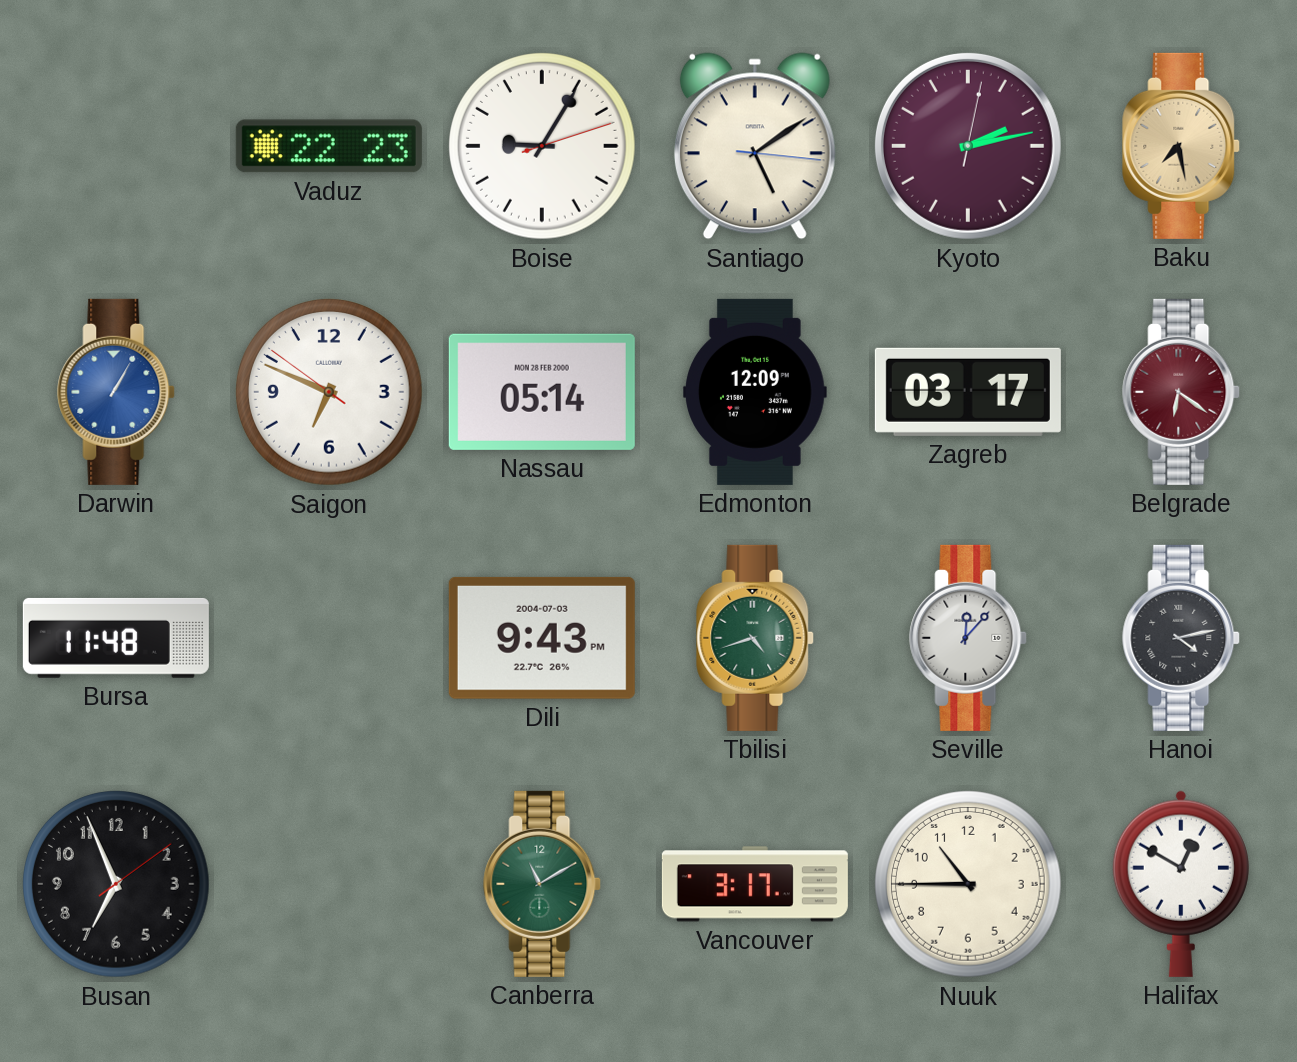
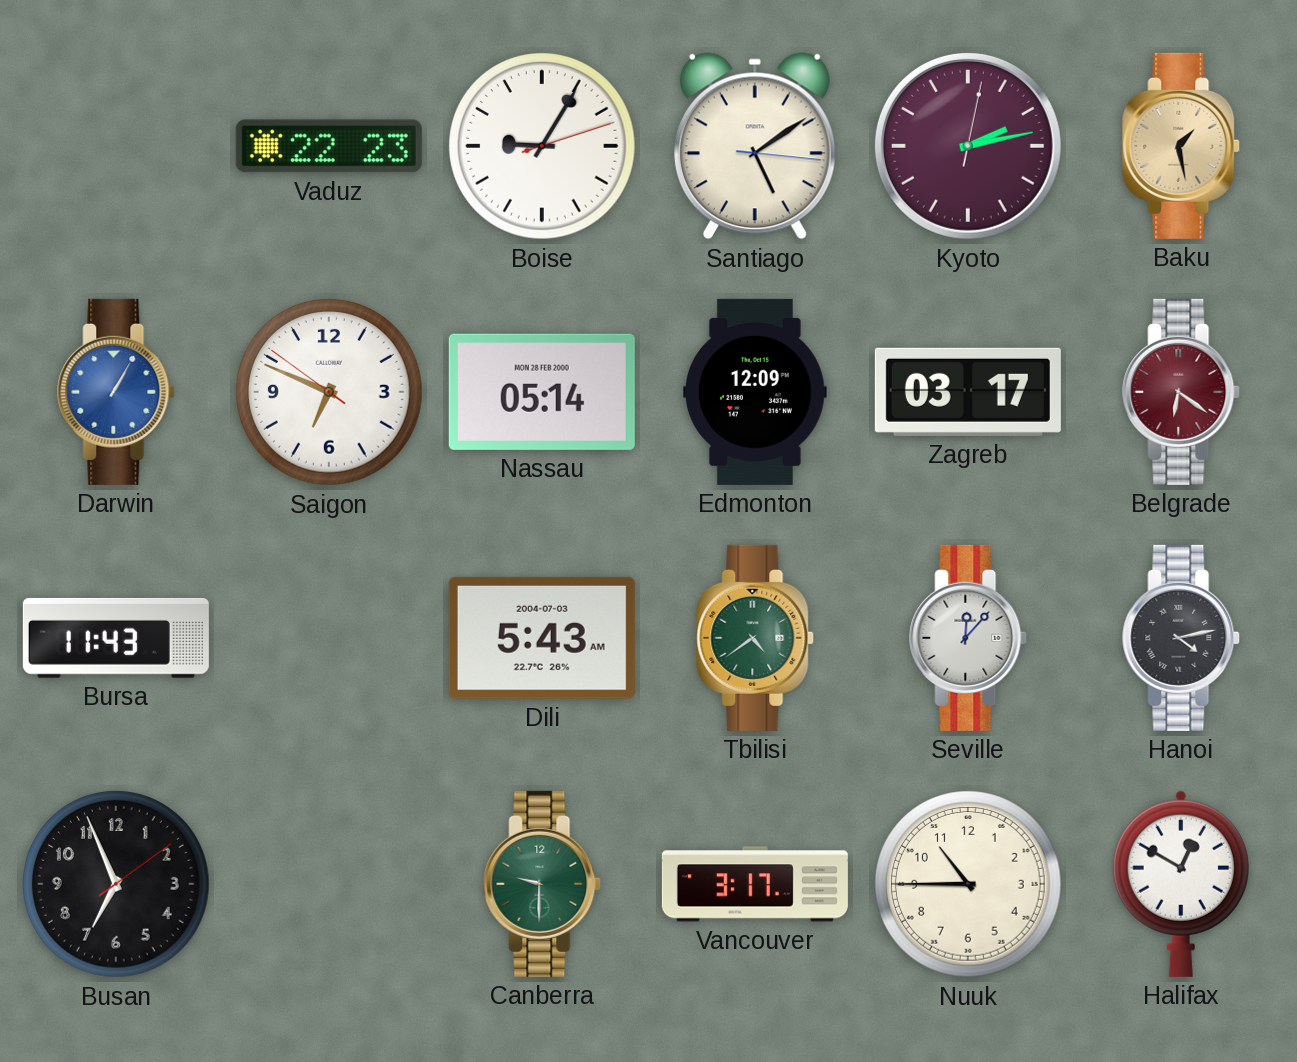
Baku: 7:28 -> 1:28 (1182, 146)
Bursa: 11:48 -> 11:43 (116, 638)
Dili: 9:43 -> 5:43 (542, 638)
Tbilisi: 4:42 -> 4:39 (756, 638)
Canberra: 11:10 -> 9:30 (543, 884)
